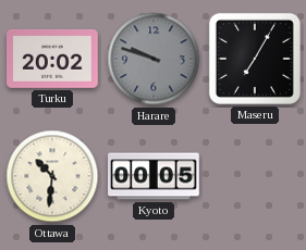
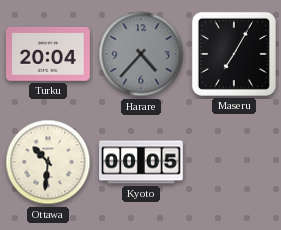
Turku: 20:02 -> 20:04 (49, 55)
Harare: 9:48 -> 4:37 (141, 54)
